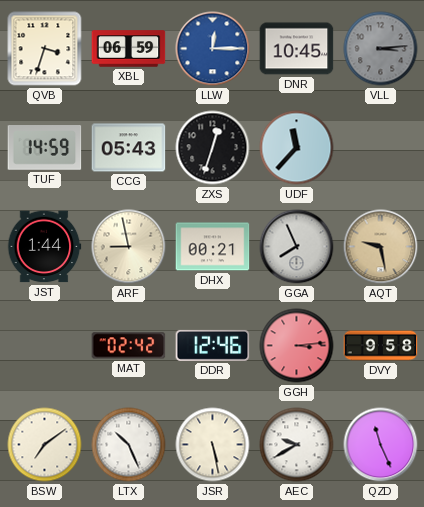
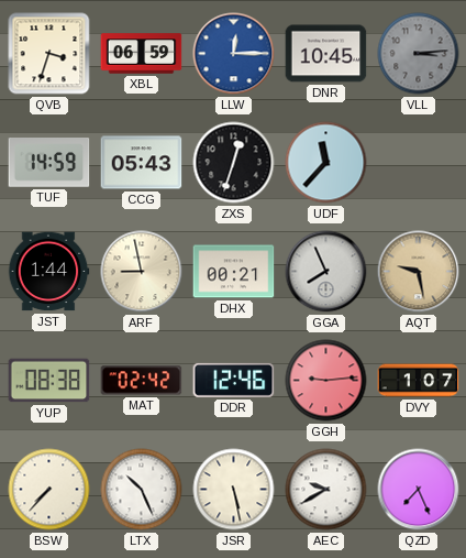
YUP: none -> 08:38 (49, 381)
GGH: 3:14 -> 9:14 (326, 381)
DVY: 9:58 -> 1:07 (419, 381)
BSW: 7:09 -> 7:37 (49, 490)
QZD: 11:26 -> 7:26 (419, 490)
